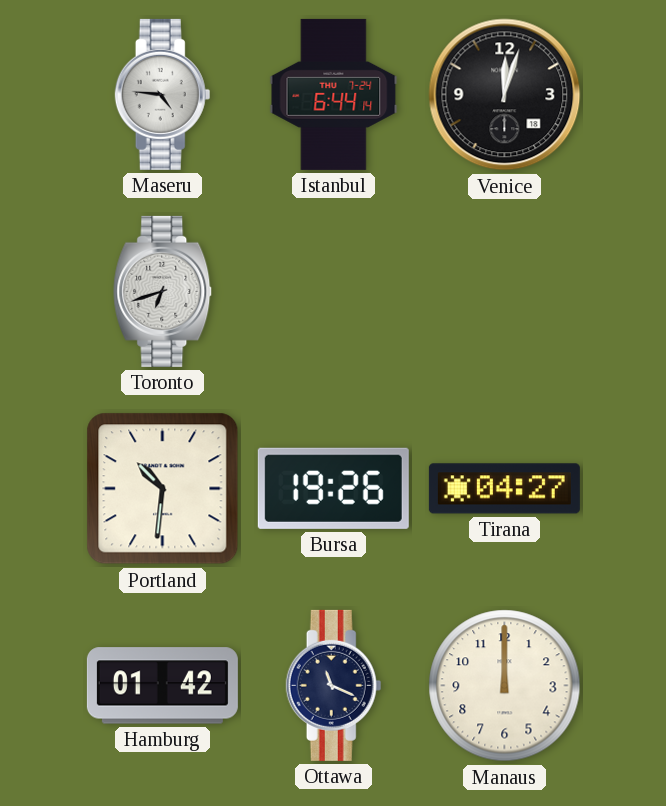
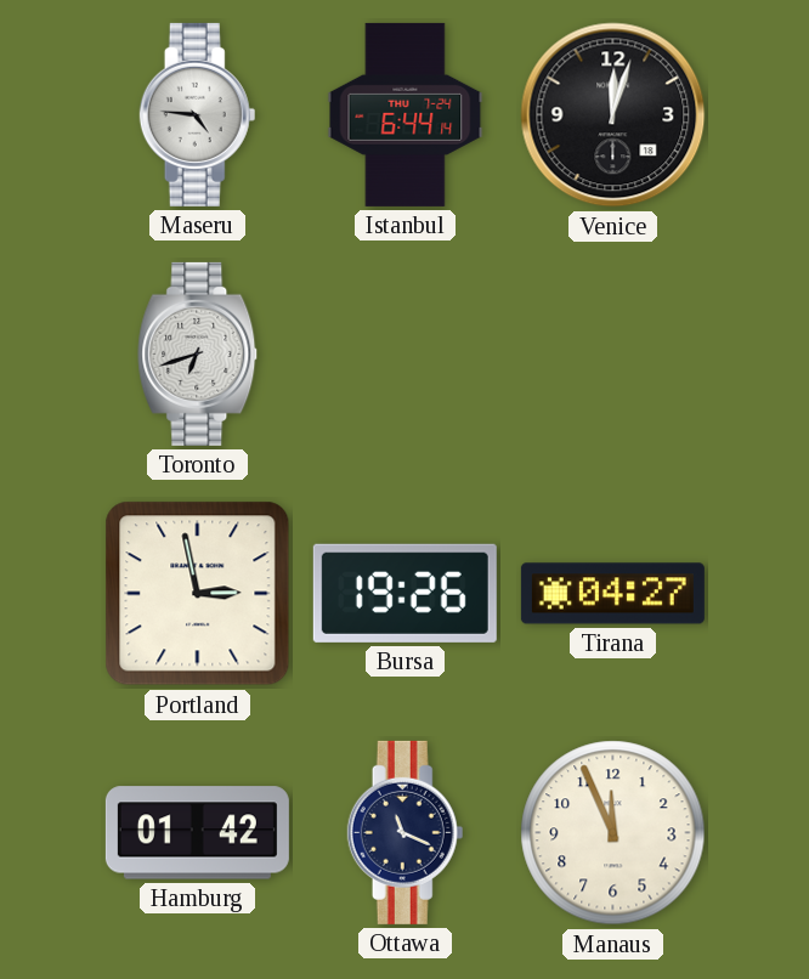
Portland: 10:31 -> 2:58 (198, 594)
Manaus: 12:00 -> 11:56 (613, 833)
